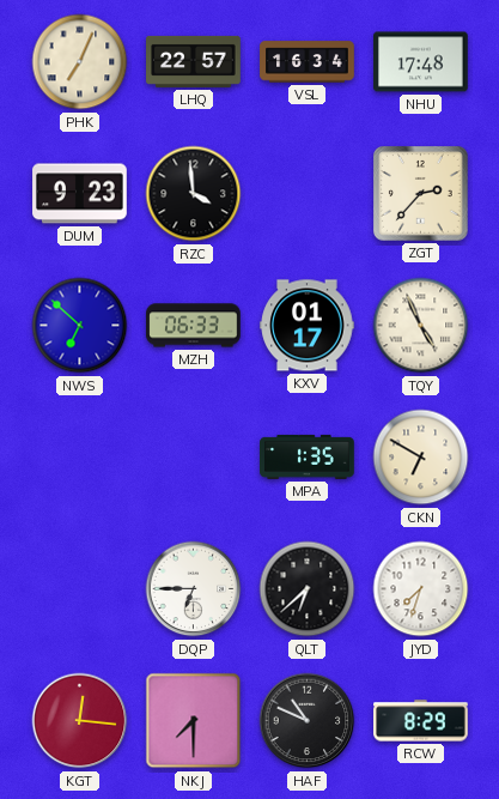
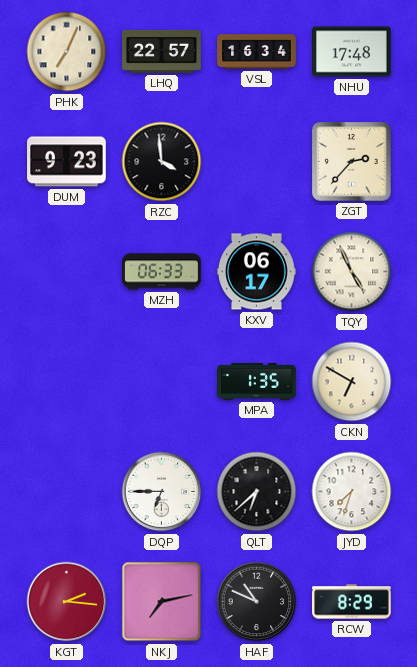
NWS: 6:52 -> none (80, 326)
KXV: 01:17 -> 06:17 (257, 272)
KGT: 12:16 -> 2:16 (67, 602)
NKJ: 7:30 -> 7:13 (162, 602)
